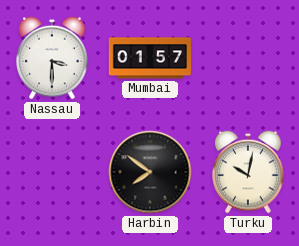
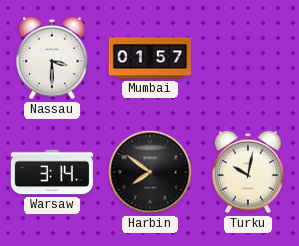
Warsaw: none -> 3:14 (51, 172)
